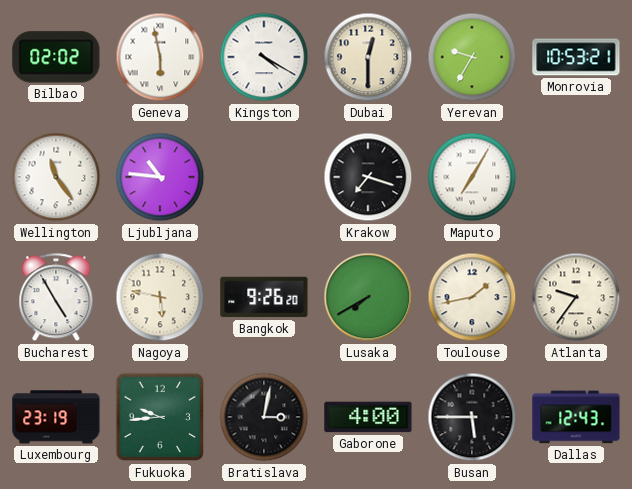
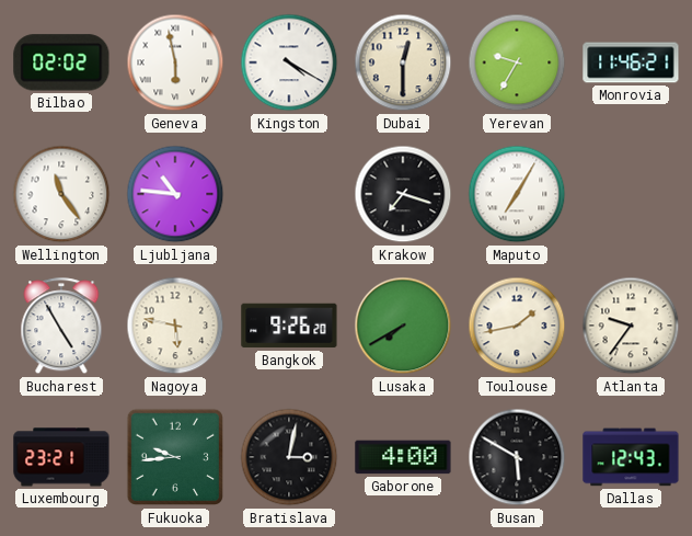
Monrovia: 10:53 -> 11:46 (631, 62)
Luxembourg: 23:19 -> 23:21 (61, 457)
Busan: 5:45 -> 5:50 (517, 457)
